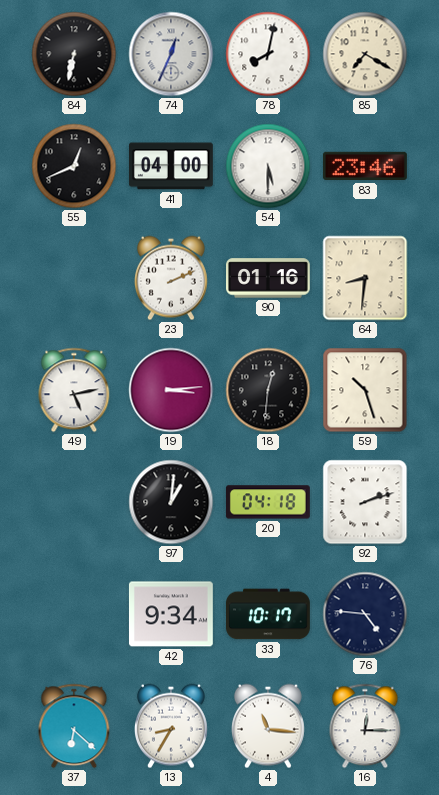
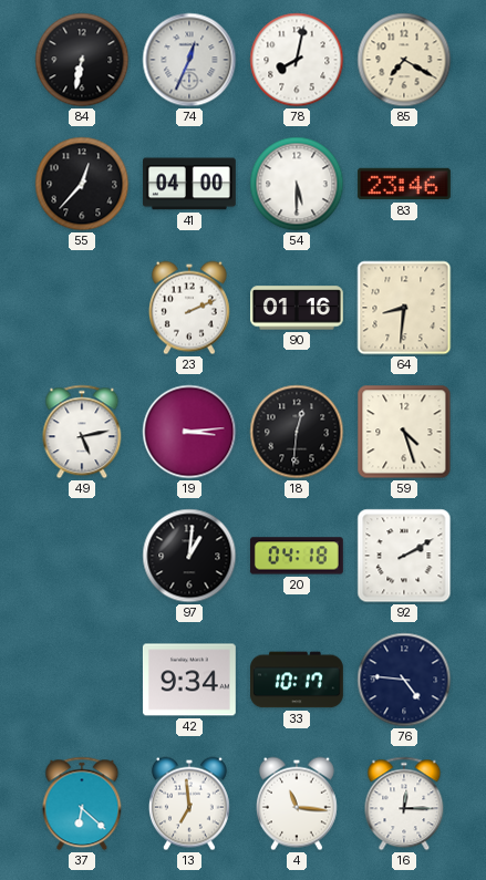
55: 12:41 -> 12:37 (82, 184)
59: 10:27 -> 4:27 (404, 432)
92: 2:12 -> 2:10 (404, 556)
13: 8:35 -> 6:59 (189, 804)
